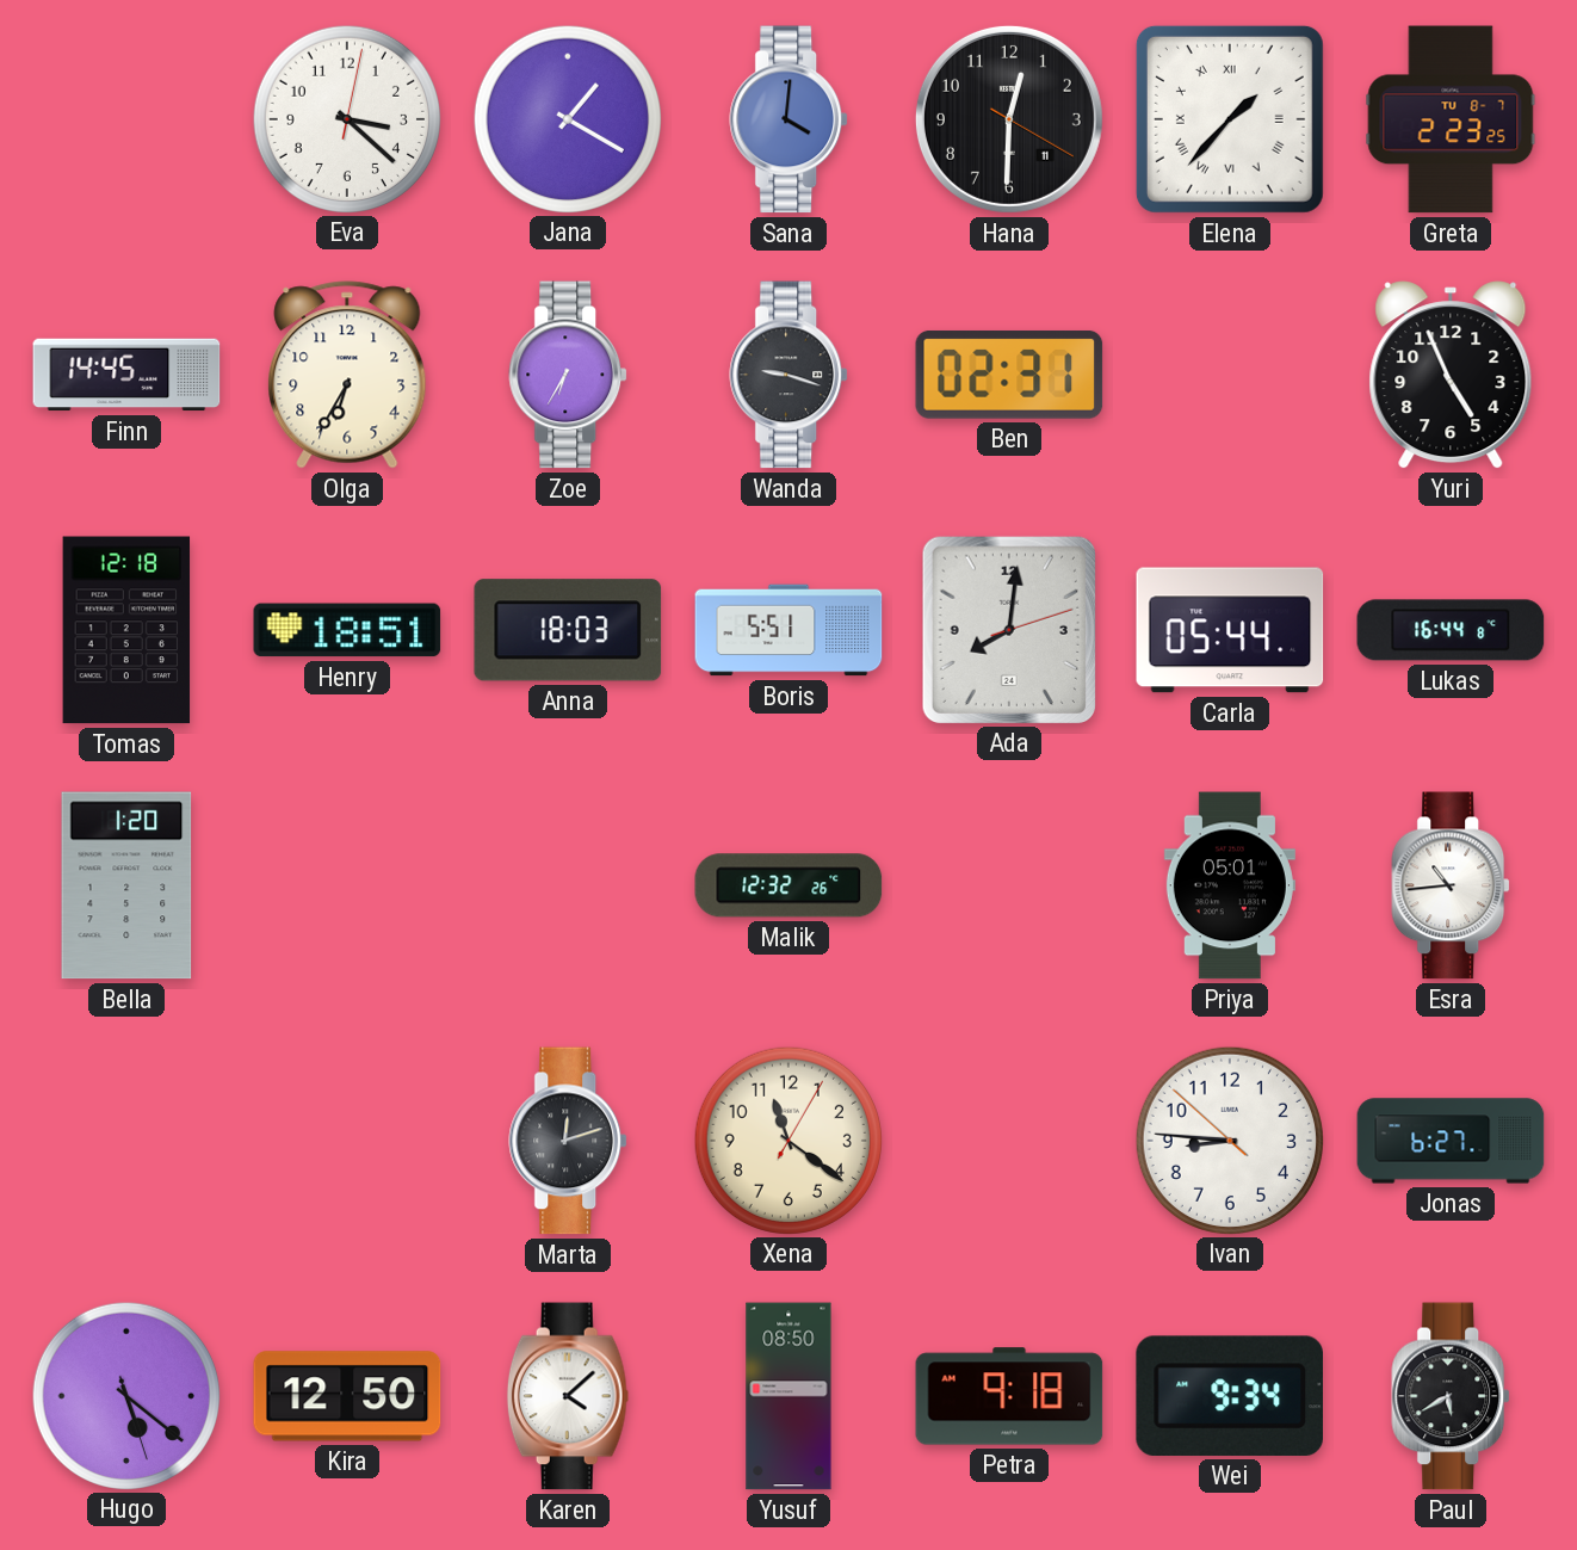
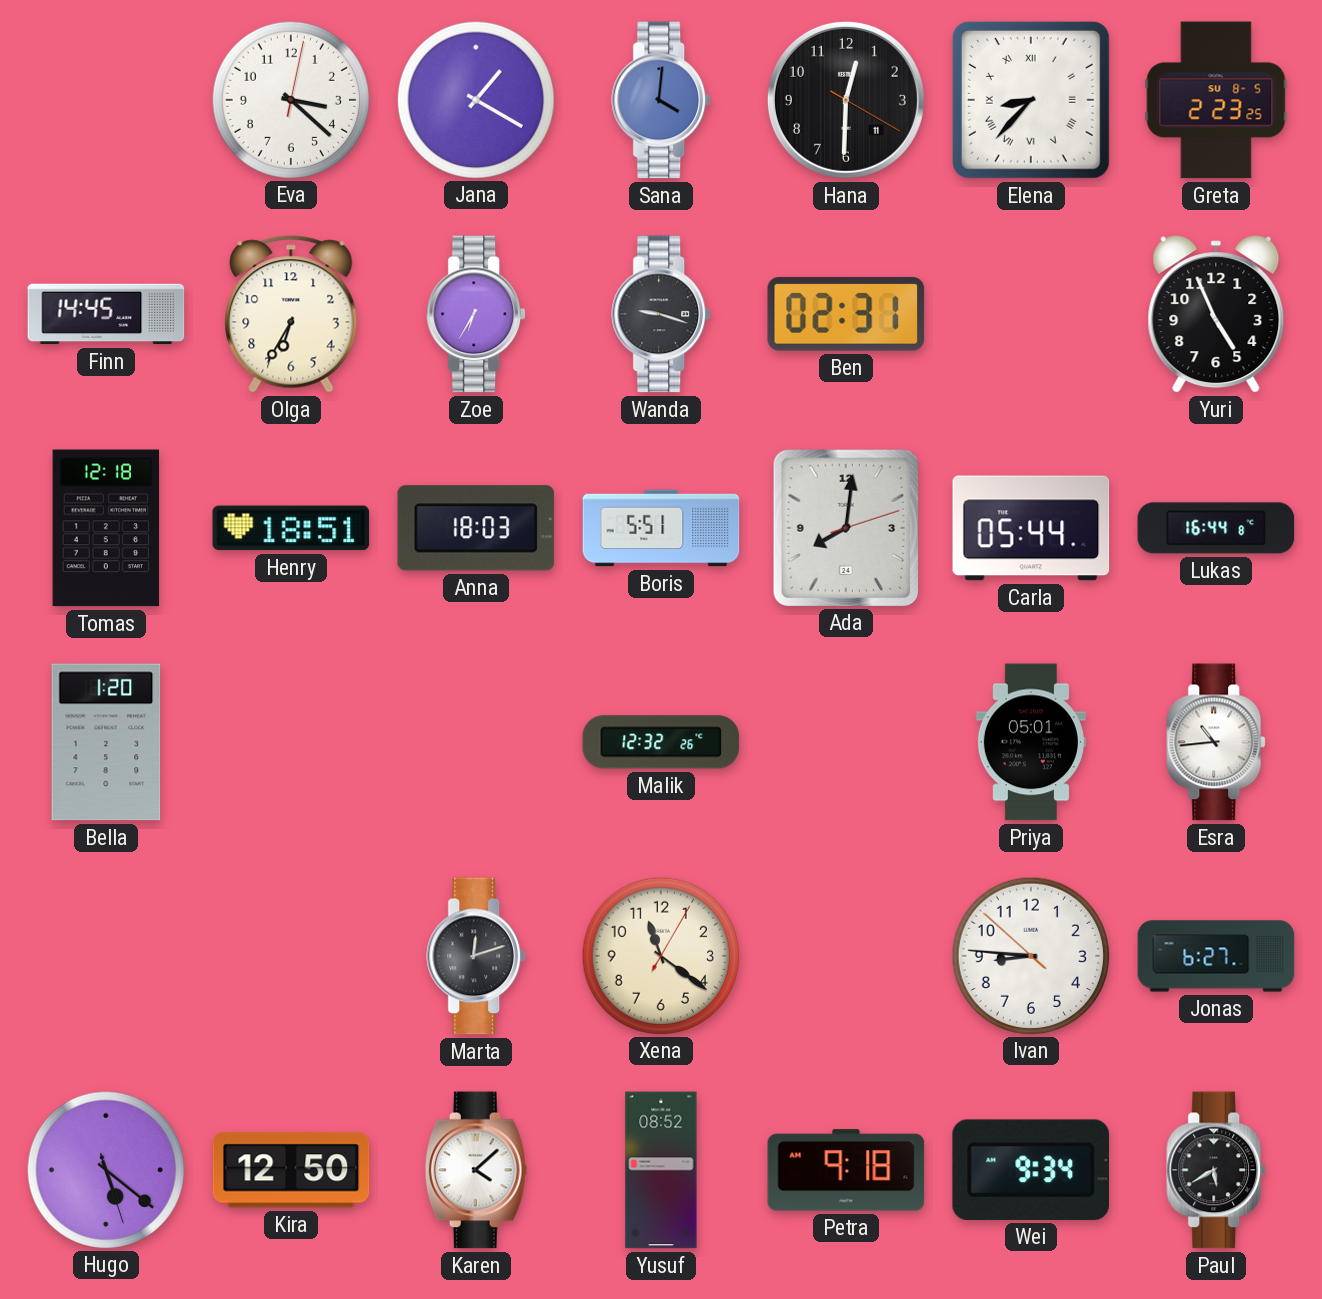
Elena: 1:37 -> 8:37 (1031, 100)
Greta date: TU 8-7 -> SU 8-5 (1216, 100)
Yusuf: 08:50 -> 08:52 (661, 1170)
